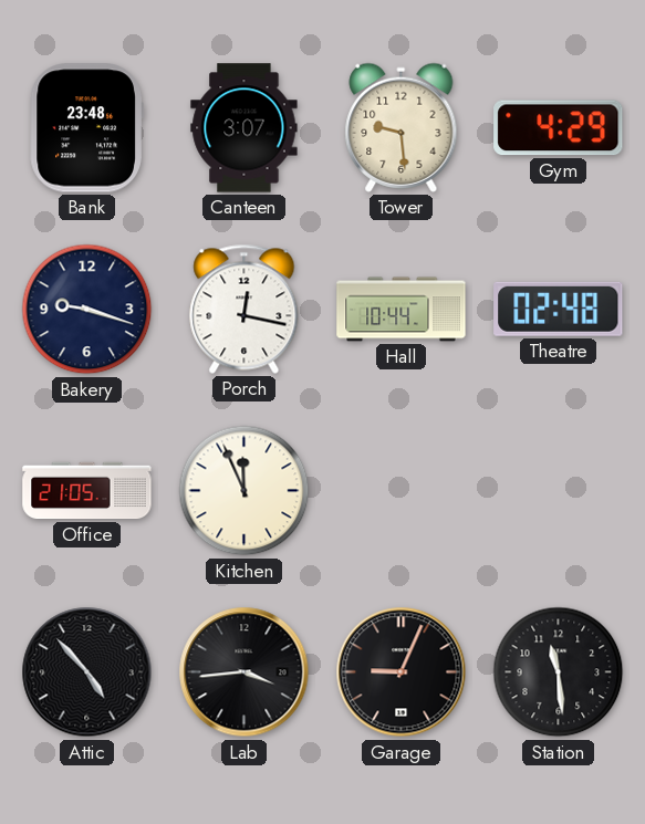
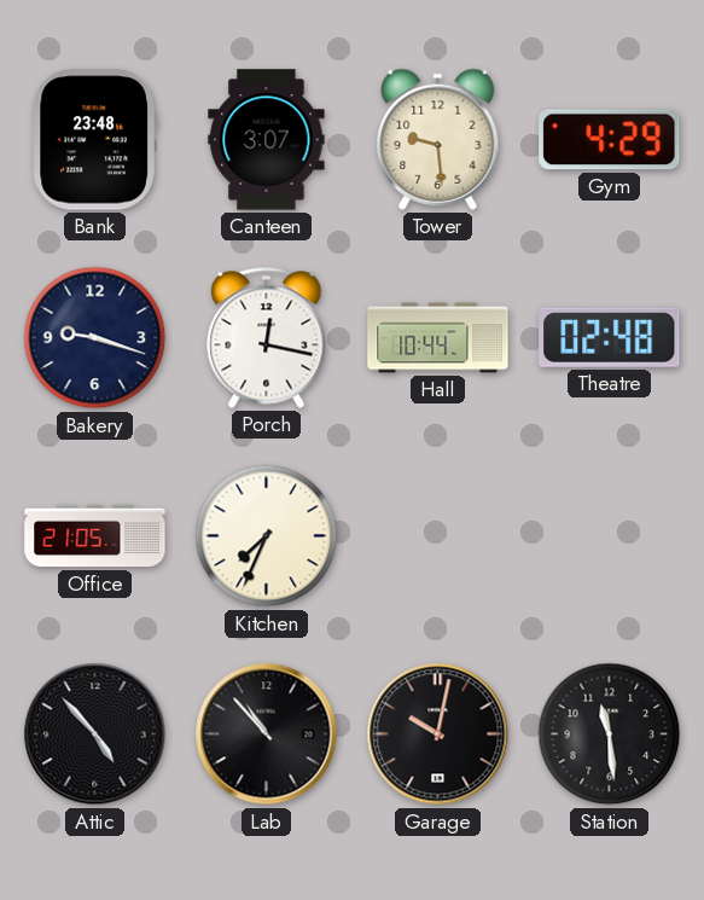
Kitchen: 11:56 -> 7:34 (267, 536)
Lab: 3:44 -> 10:53 (267, 734)
Garage: 9:04 -> 10:02 (438, 734)
